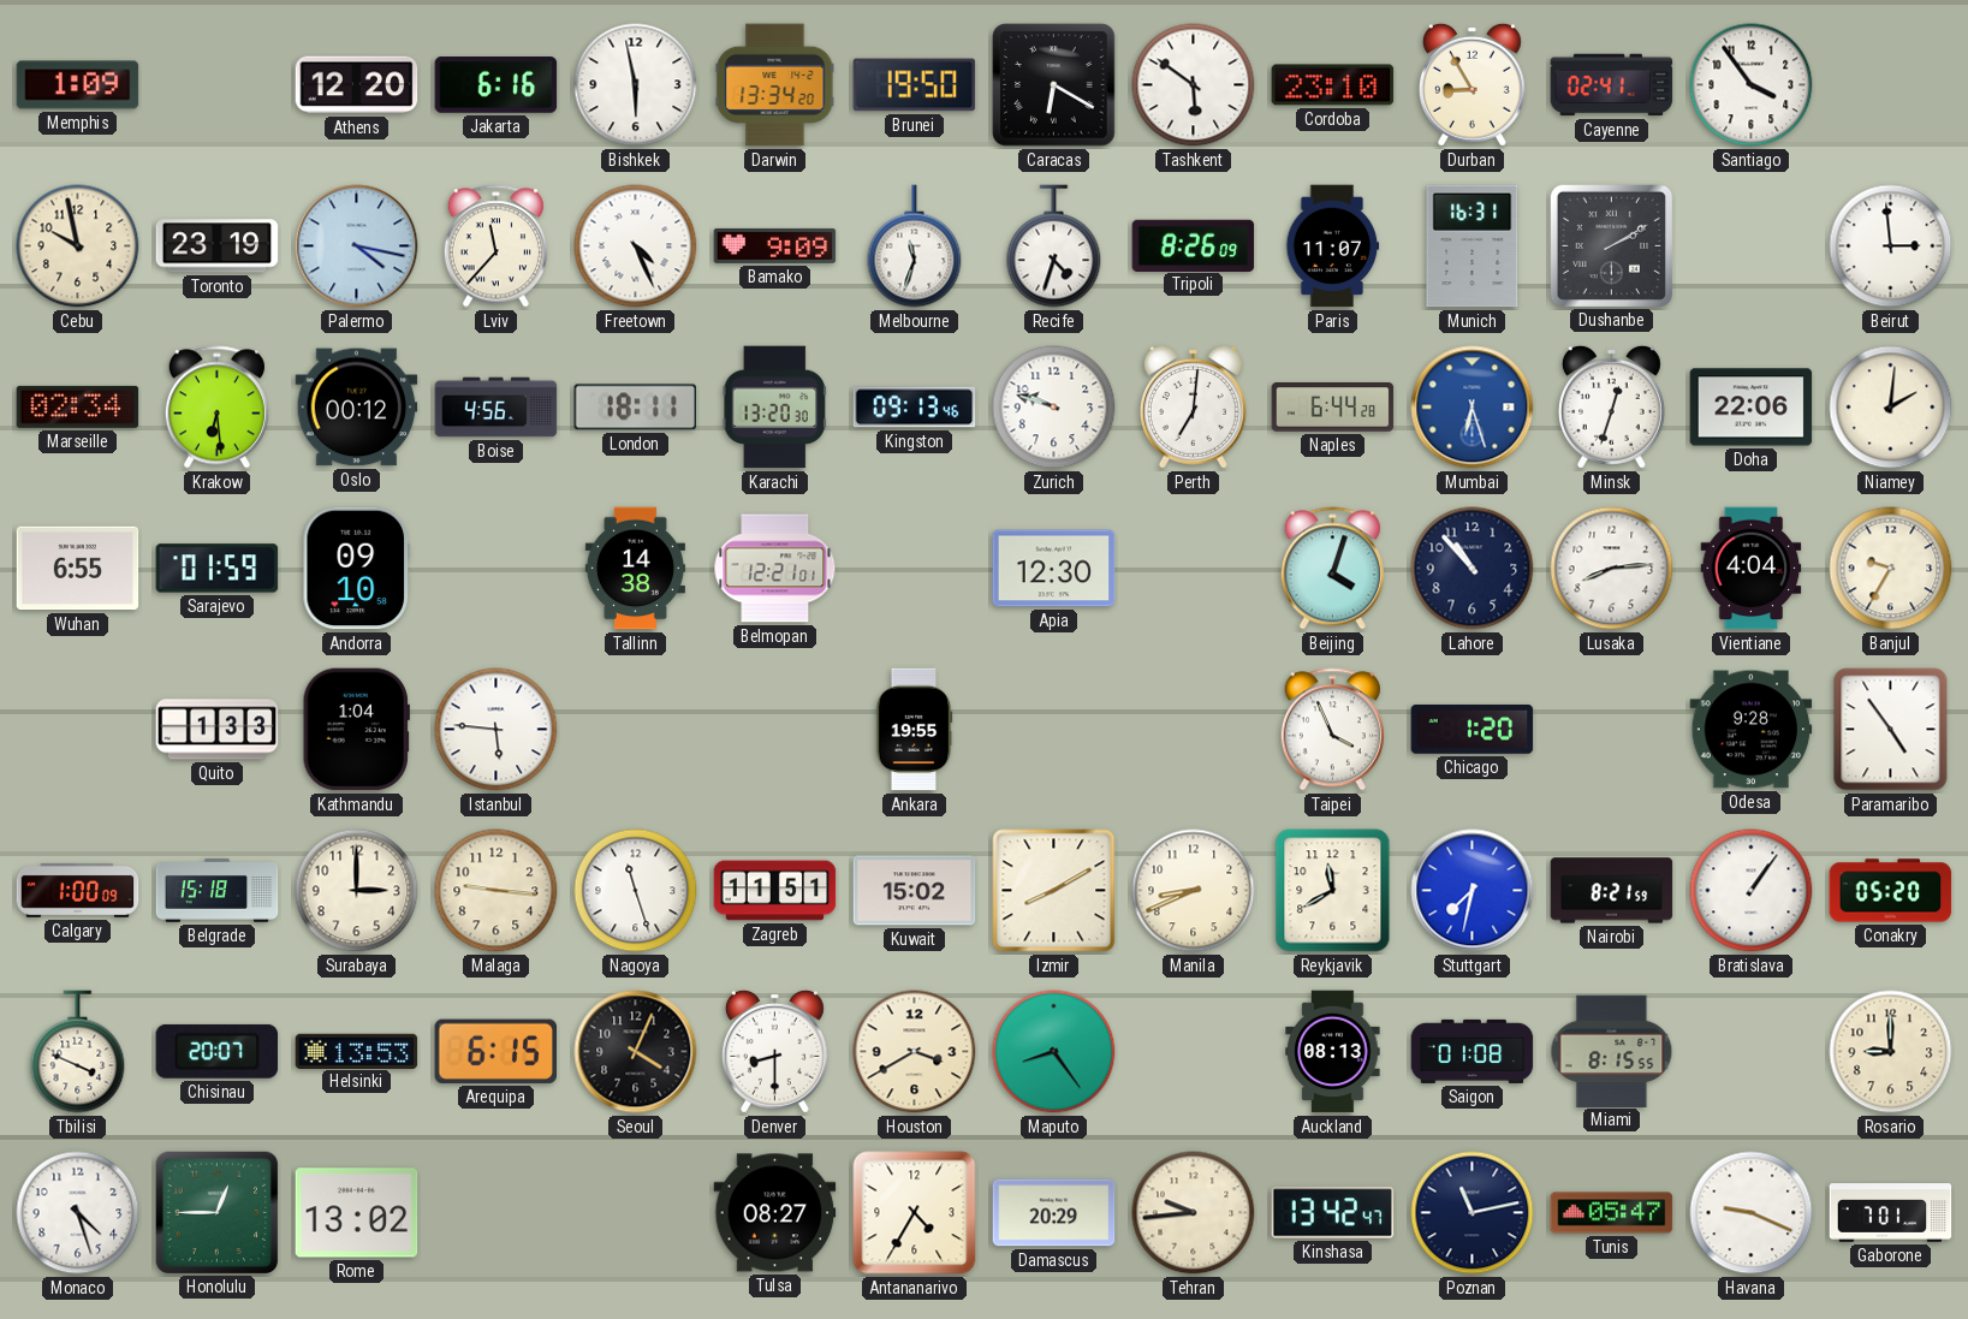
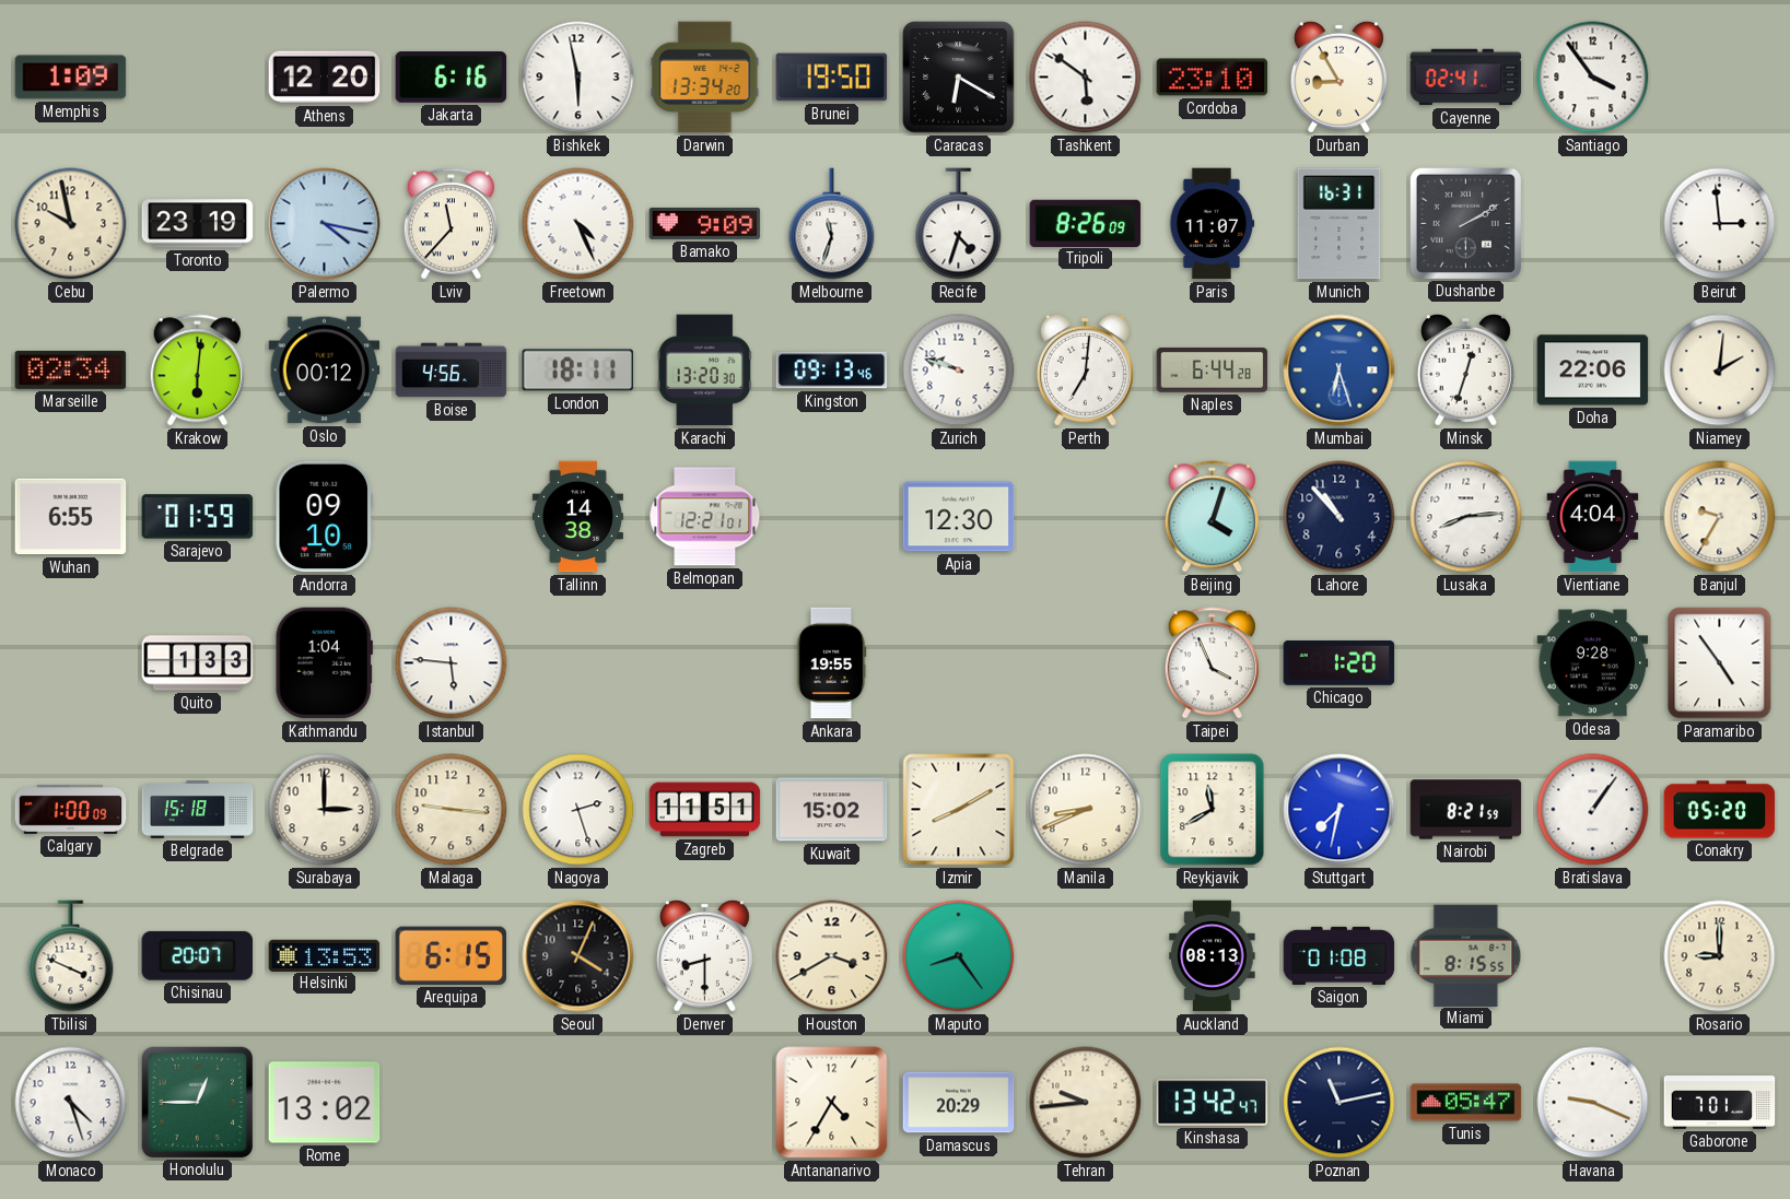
Krakow: 6:29 -> 6:01 (197, 371)
Nagoya: 11:27 -> 2:27 (578, 810)
Tulsa: 08:27 -> none (775, 1213)
